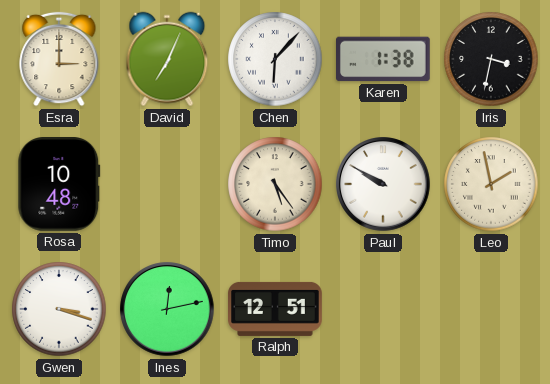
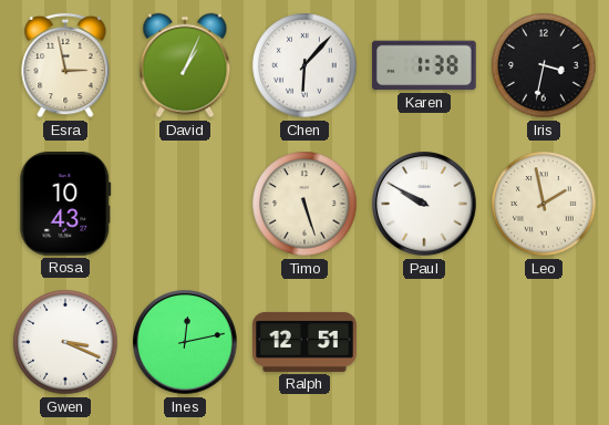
Esra: 3:00 -> 2:58 (65, 65)
David: 7:04 -> 1:04 (185, 65)
Rosa: 10:48 -> 10:43 (65, 205)
Timo: 5:24 -> 5:27 (304, 204)
Gwen: 3:18 -> 3:19 (65, 342)
